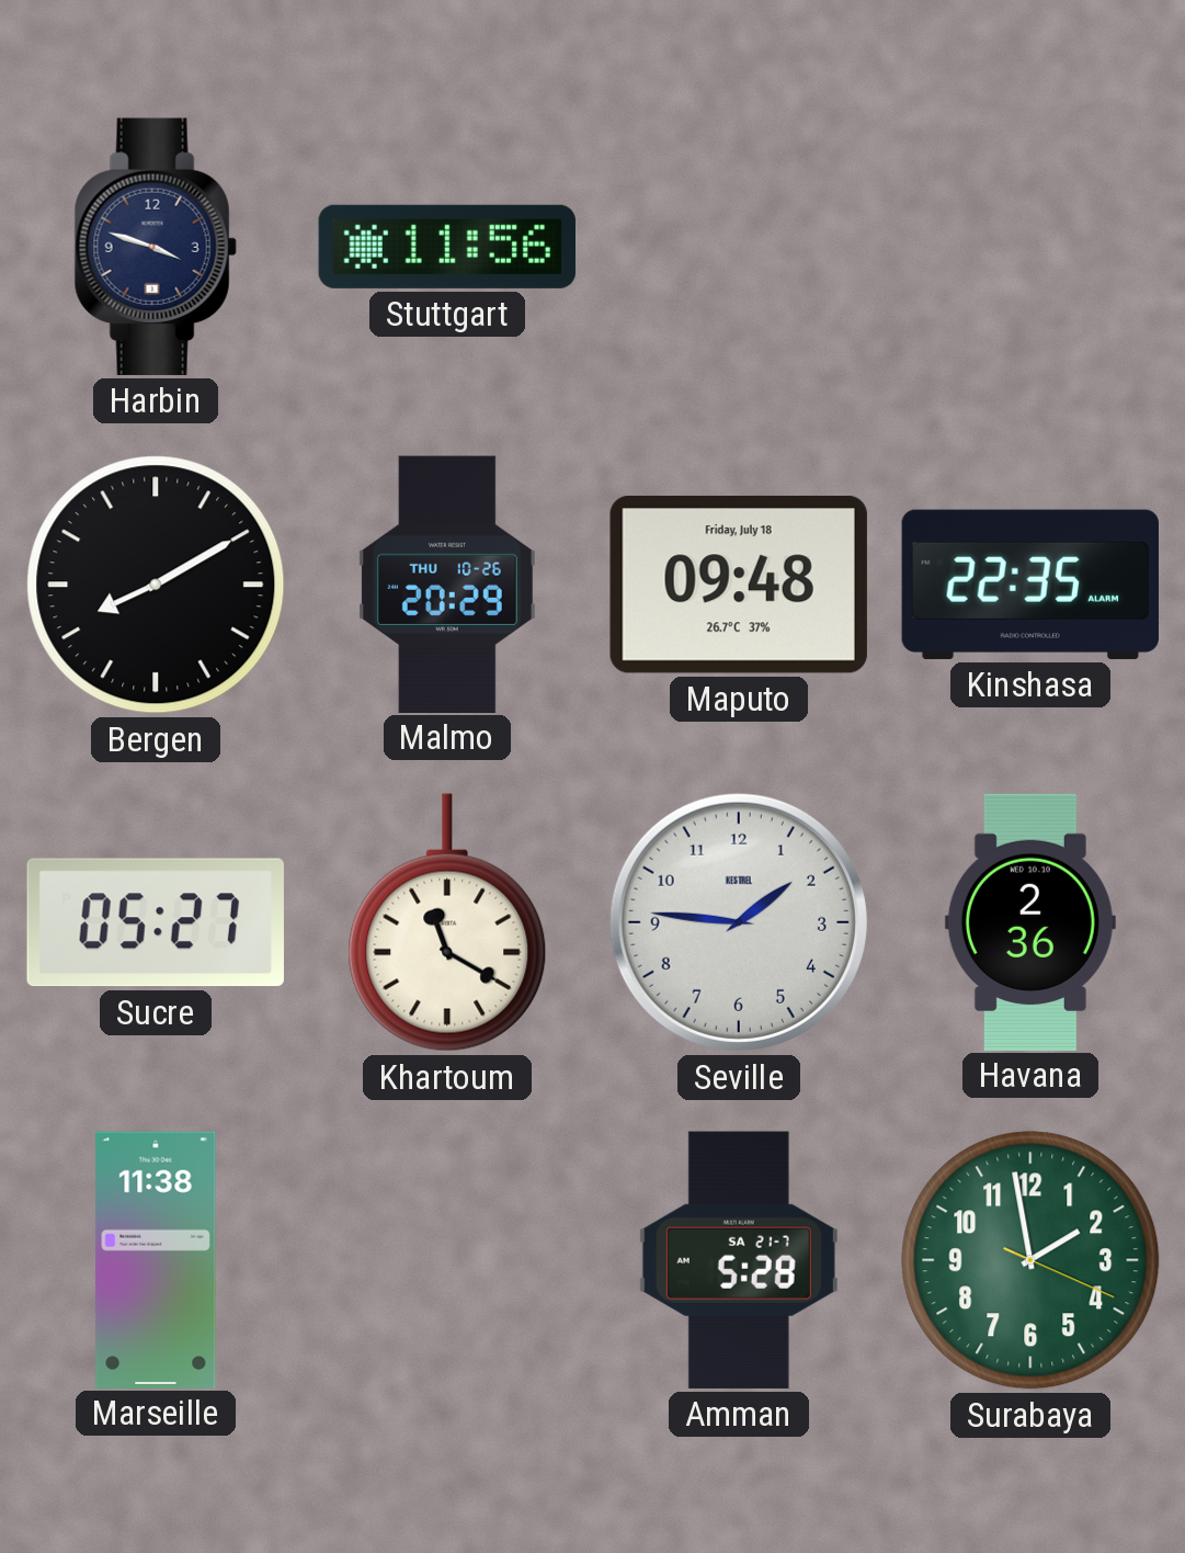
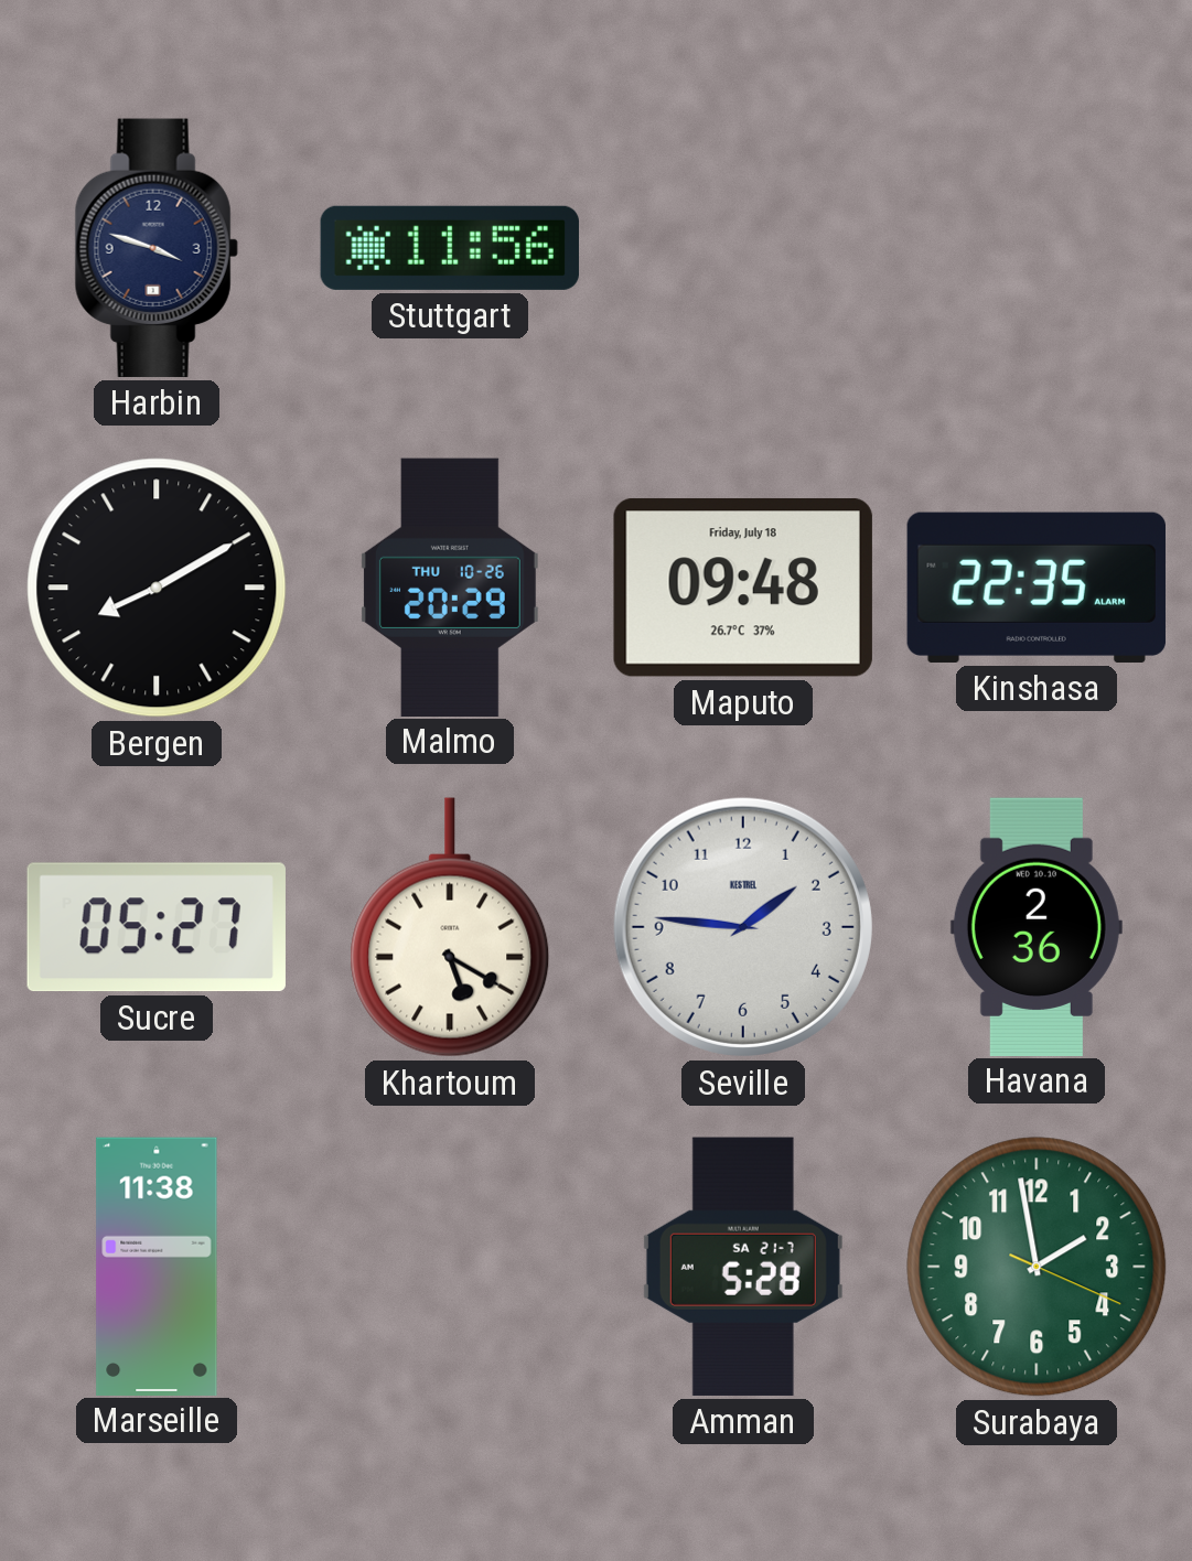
Khartoum: 11:20 -> 5:20 (450, 927)
